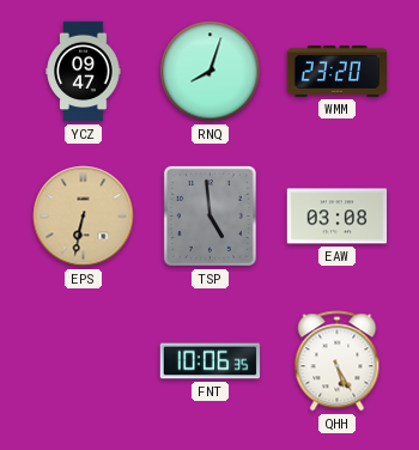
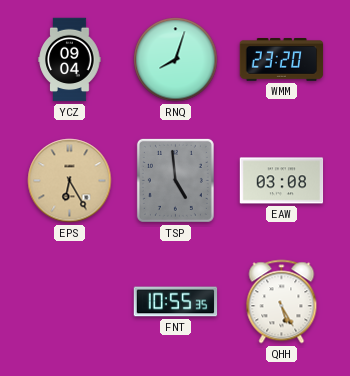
YCZ: 09:47 -> 09:04 (70, 60)
EPS: 6:32 -> 6:25 (70, 181)
FNT: 10:06 -> 10:55 (176, 302)
